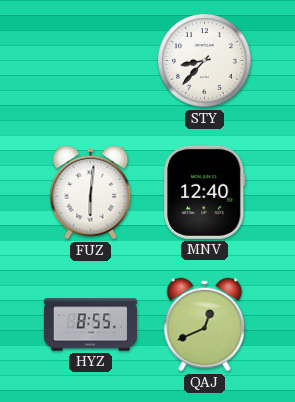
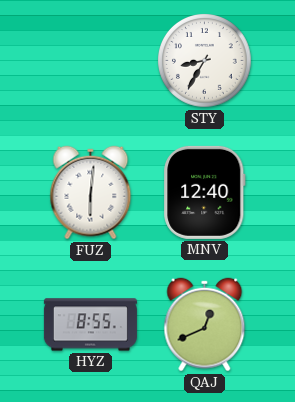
STY: 8:37 -> 8:35 (205, 61)
